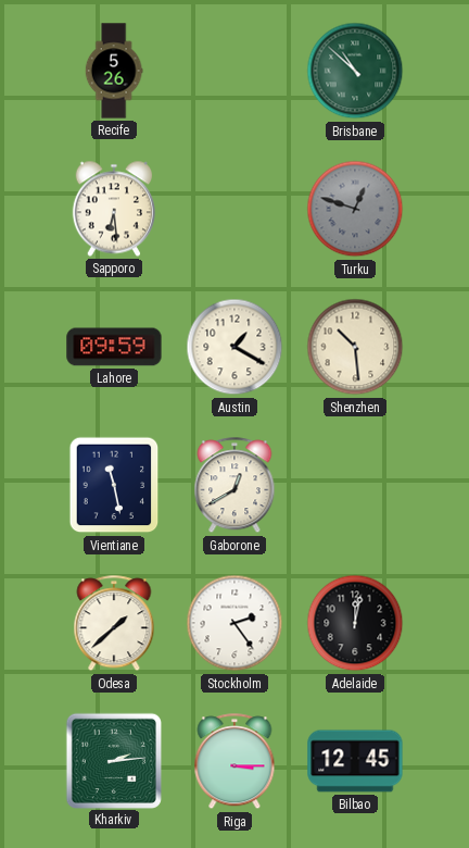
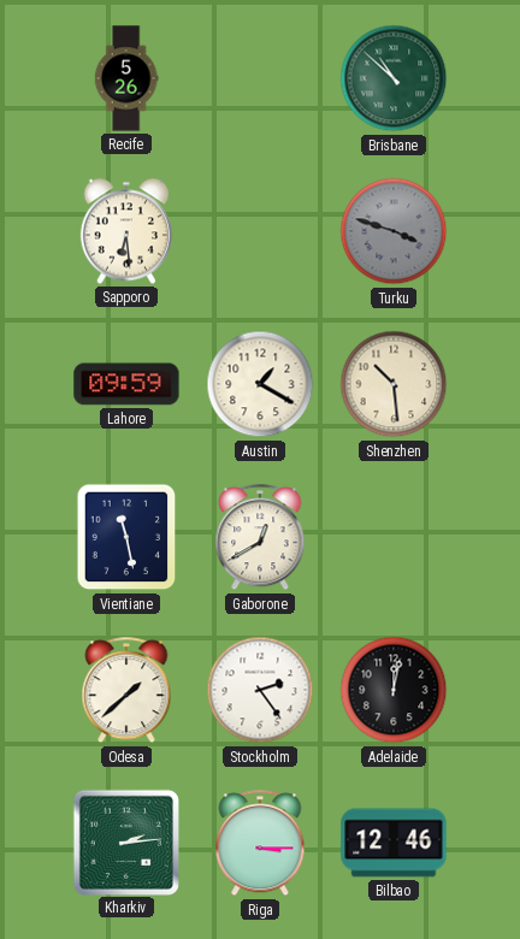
Turku: 12:48 -> 3:48 (394, 231)
Bilbao: 12:45 -> 12:46 (394, 843)
